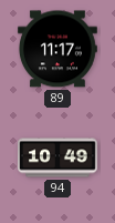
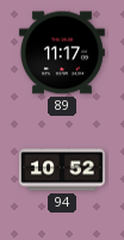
94: 10:49 -> 10:52 (63, 170)
